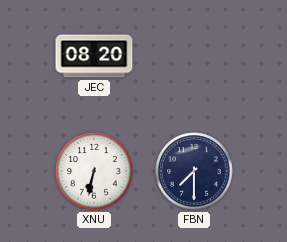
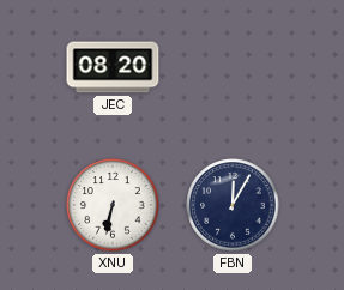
FBN: 7:30 -> 12:05 (233, 205)
